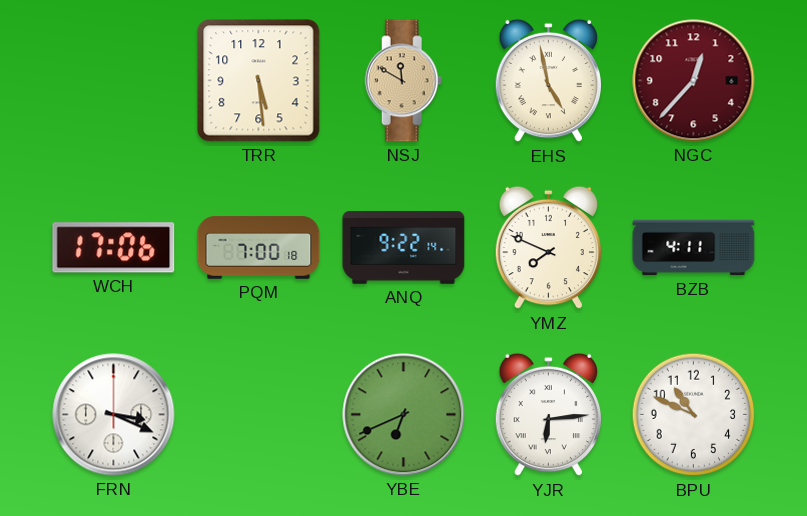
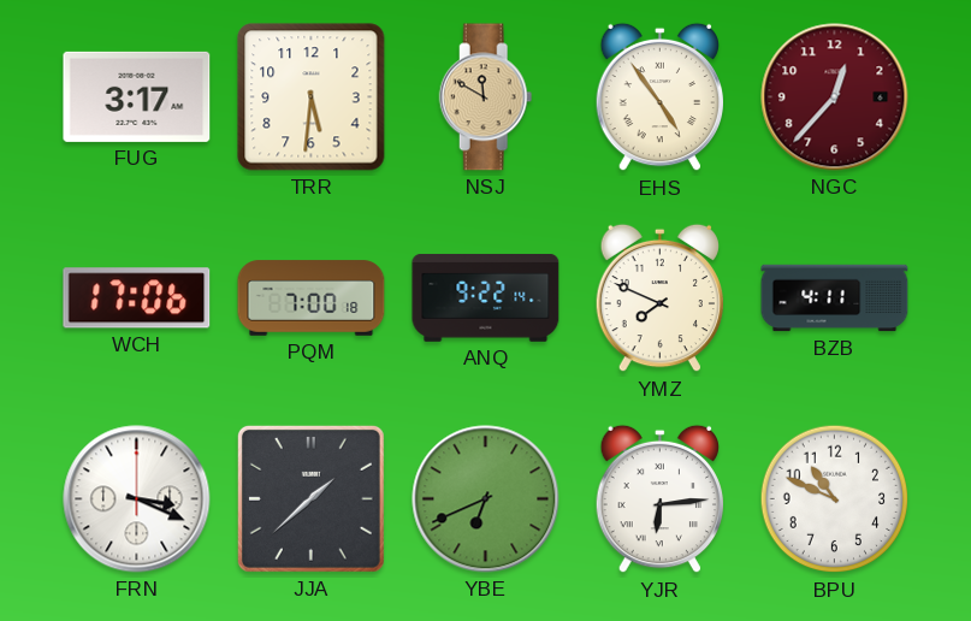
FUG: none -> 3:17 (137, 96)
TRR: 5:29 -> 5:31 (312, 97)
EHS: 4:58 -> 4:54 (659, 97)
JJA: none -> 1:38 (310, 498)
